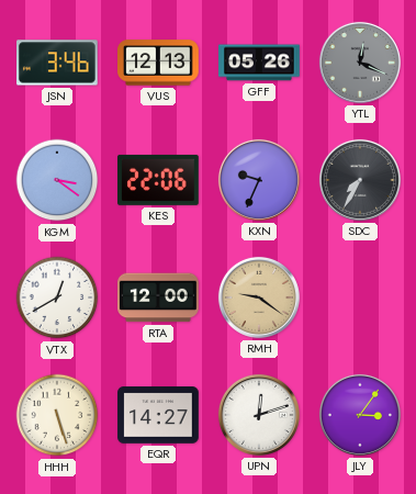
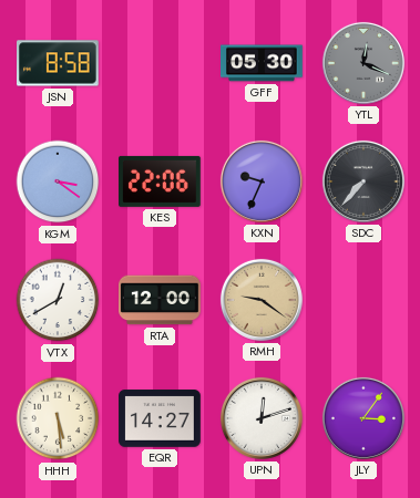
JSN: 3:46 -> 8:58 (59, 63)
VUS: 12:13 -> none (159, 63)
GFF: 05:26 -> 05:30 (262, 63)
SDC: 7:35 -> 7:37 (363, 181)
HHH: 5:27 -> 5:29 (58, 418)
